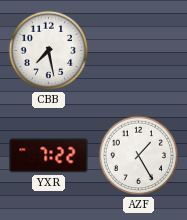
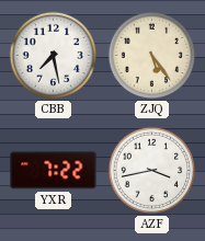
ZJQ: none -> 5:24 (152, 56)
AZF: 1:25 -> 3:43 (152, 171)
